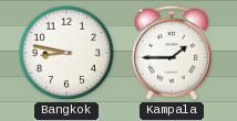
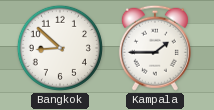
Bangkok: 8:47 -> 8:52 (60, 48)
